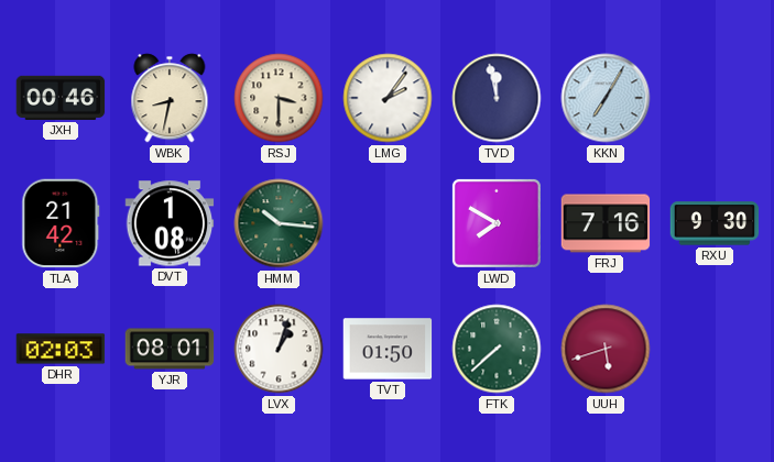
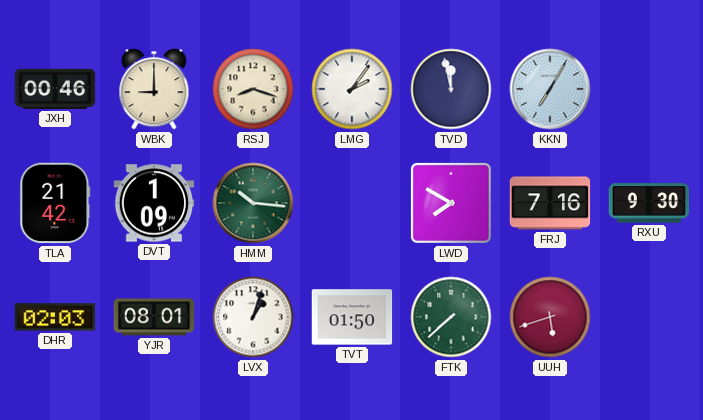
WBK: 8:32 -> 9:00 (154, 89)
RSJ: 3:30 -> 8:18 (253, 89)
DVT: 1:08 -> 1:09 (154, 203)
